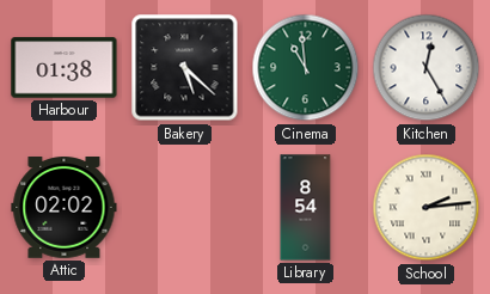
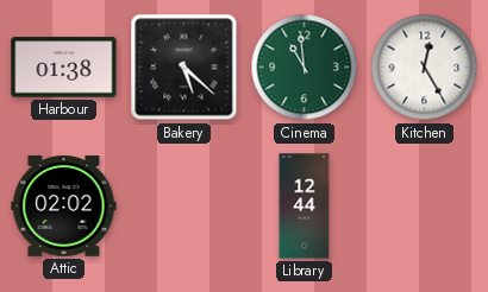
Library: 8:54 -> 12:44 (305, 207)
School: 2:14 -> none (427, 208)
